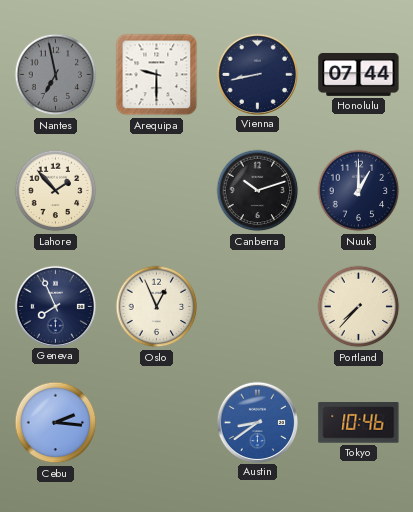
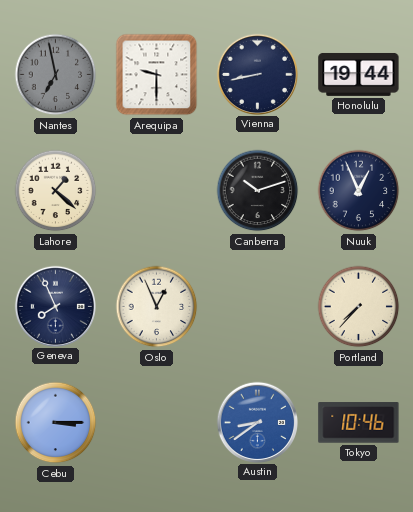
Honolulu: 07:44 -> 19:44 (359, 74)
Lahore: 1:53 -> 1:22 (56, 191)
Nuuk: 1:00 -> 12:56 (359, 191)
Cebu: 2:16 -> 3:15 (56, 423)
